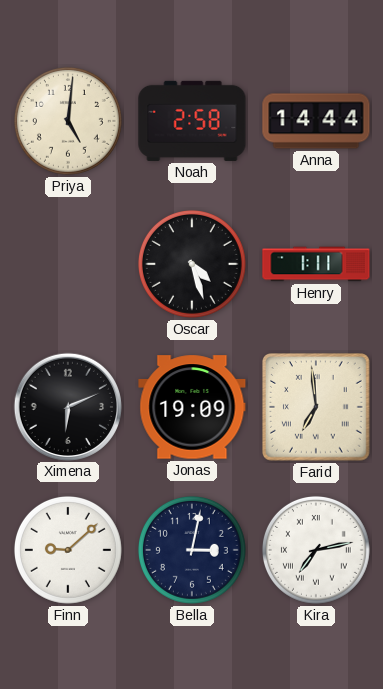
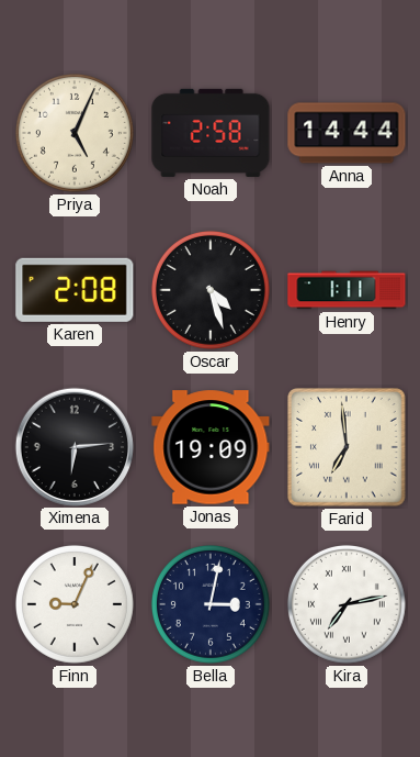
Priya: 5:01 -> 5:04 (75, 133)
Karen: none -> 2:08 (75, 290)
Ximena: 6:11 -> 6:14 (73, 446)
Finn: 9:08 -> 9:04 (75, 604)
